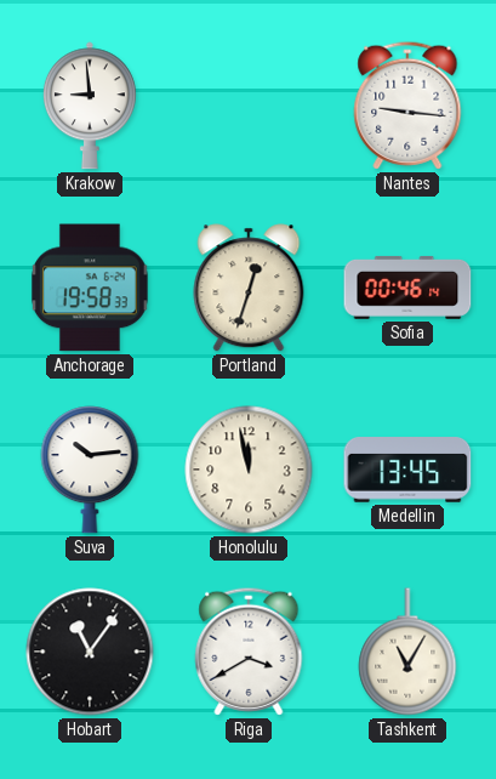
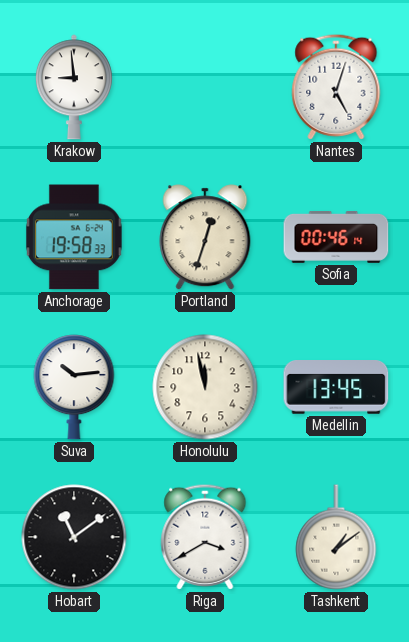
Nantes: 9:16 -> 5:03 (336, 87)
Hobart: 11:06 -> 11:09 (74, 537)
Tashkent: 11:05 -> 1:09 (336, 537)
